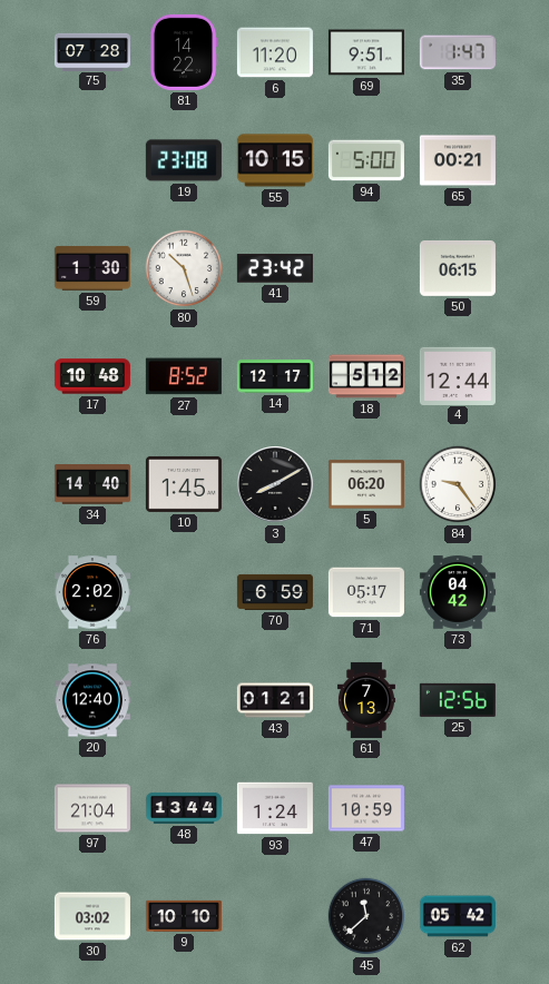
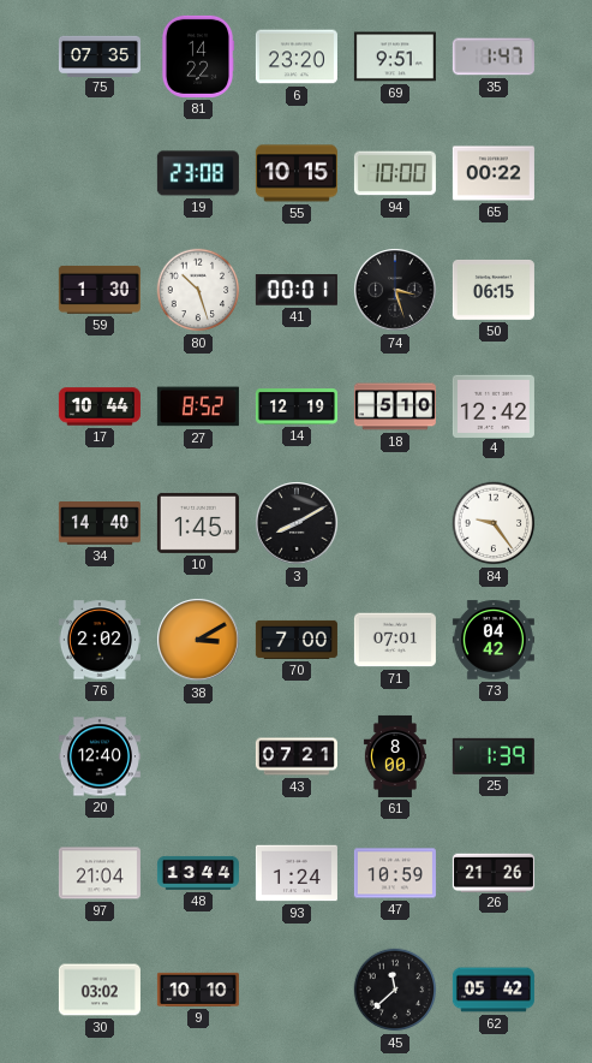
75: 07:28 -> 07:35 (100, 55)
6: 11:20 -> 23:20 (297, 57)
94: 5:00 -> 10:00 (395, 173)
65: 00:21 -> 00:22 (494, 173)
41: 23:42 -> 00:01 (297, 290)
74: none -> 3:27 (395, 290)
17: 10:48 -> 10:44 (100, 406)
14: 12:17 -> 12:19 (297, 406)
18: 5:12 -> 5:10 (395, 406)
4: 12:44 -> 12:42 (494, 405)
5: 06:20 -> none (366, 484)
38: none -> 3:10 (198, 640)
70: 6:59 -> 7:00 (297, 640)
71: 05:17 -> 07:01 (395, 640)
43: 01:21 -> 07:21 (297, 756)
61: 7:13 -> 8:00 (395, 756)
25: 12:56 -> 1:39 (494, 756)
26: none -> 21:26 (494, 872)
